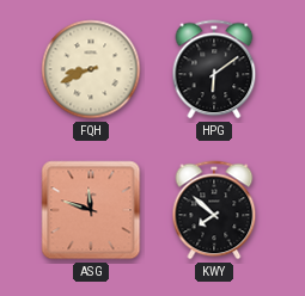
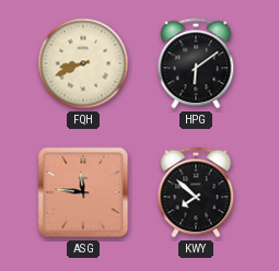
ASG: 11:48 -> 11:46 (83, 192)
